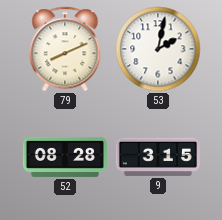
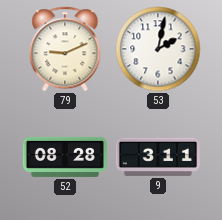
79: 8:11 -> 9:11 (65, 49)
9: 3:15 -> 3:11 (158, 157)
